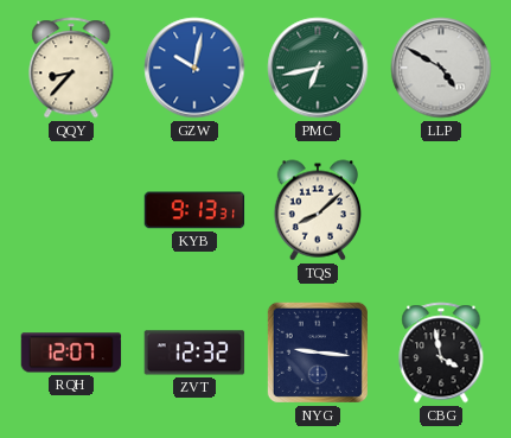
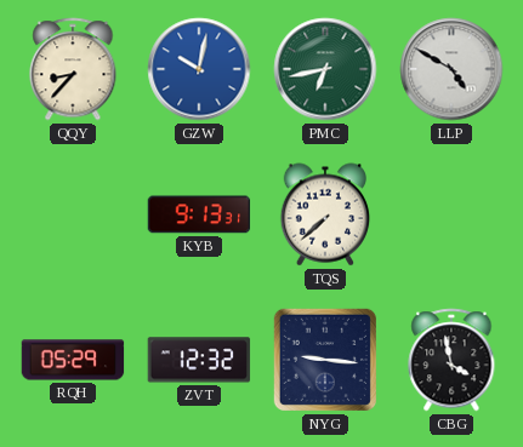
TQS: 8:08 -> 7:38 (325, 214)
RQH: 12:07 -> 05:29 (73, 360)
